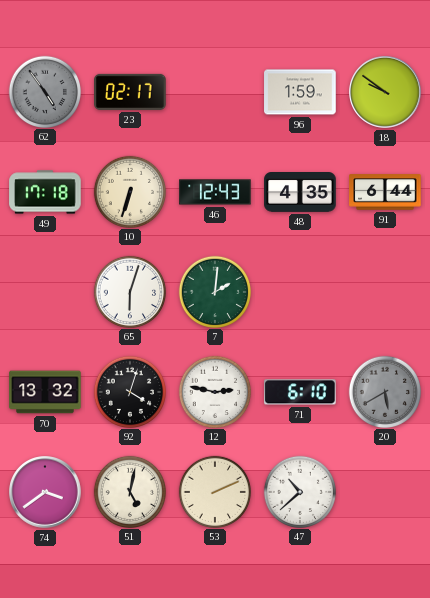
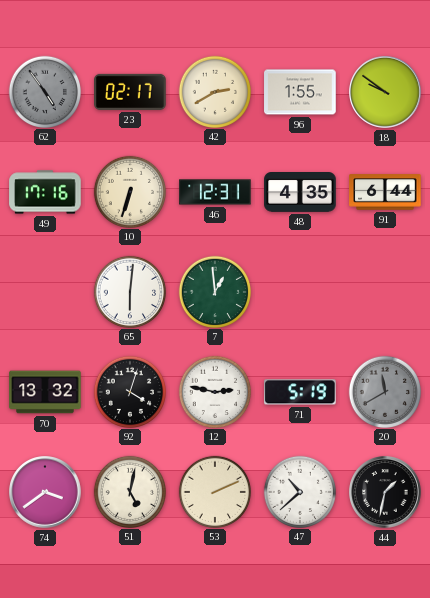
42: none -> 2:40 (214, 91)
96: 1:59 -> 1:55 (300, 92)
49: 17:18 -> 17:16 (45, 192)
46: 12:43 -> 12:31 (215, 192)
65: 6:03 -> 6:01 (129, 291)
7: 2:01 -> 12:59 (214, 291)
71: 6:10 -> 5:19 (300, 392)
20: 5:40 -> 11:40 (384, 391)
44: none -> 1:32 (385, 492)
